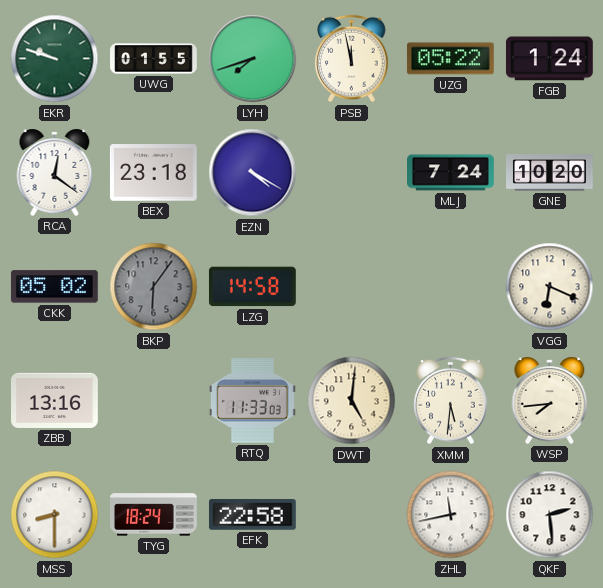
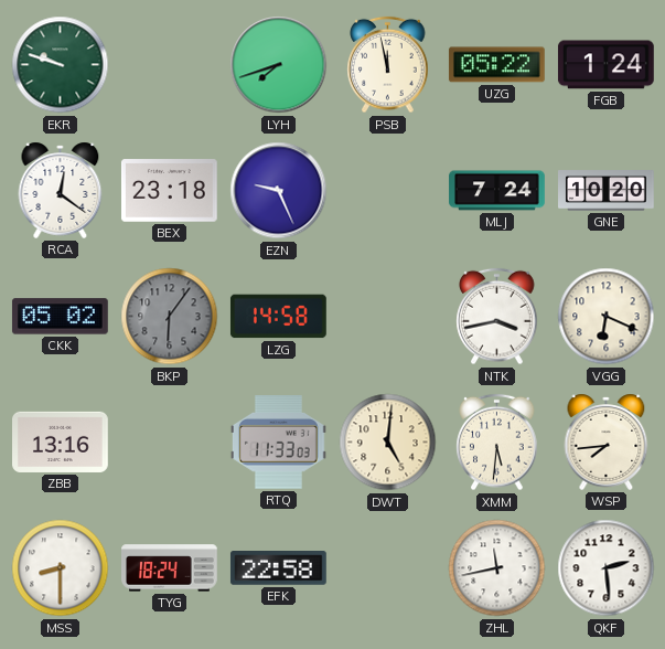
UWG: 01:55 -> none (154, 59)
EZN: 4:20 -> 9:26 (279, 191)
NTK: none -> 3:43 (497, 317)
